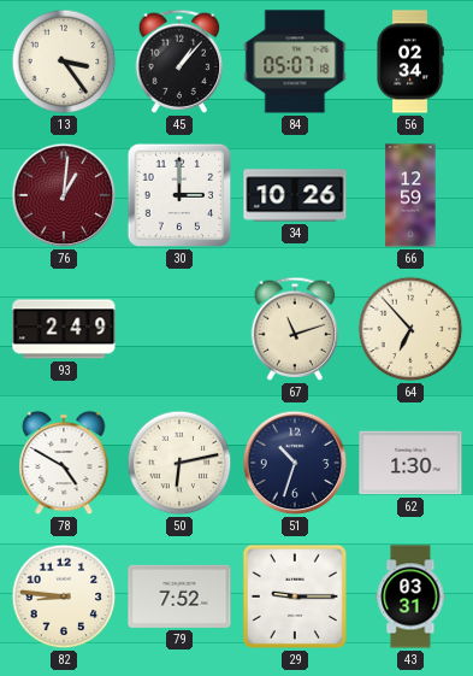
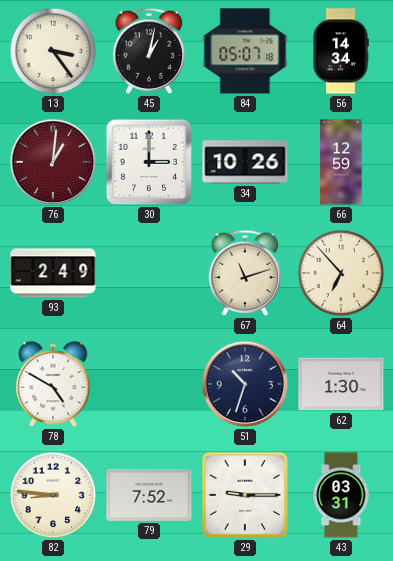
45: 1:07 -> 1:02 (149, 51)
56: 02:34 -> 14:34 (341, 51)
50: 6:13 -> none (179, 463)
